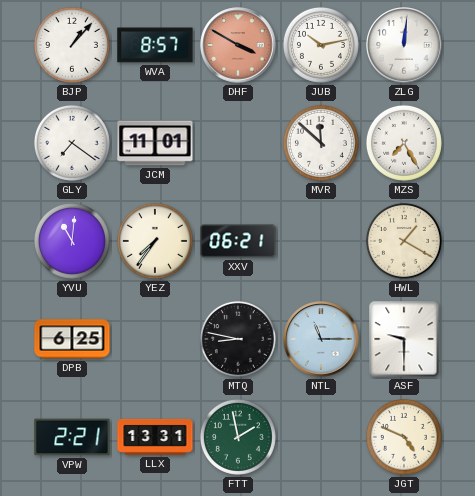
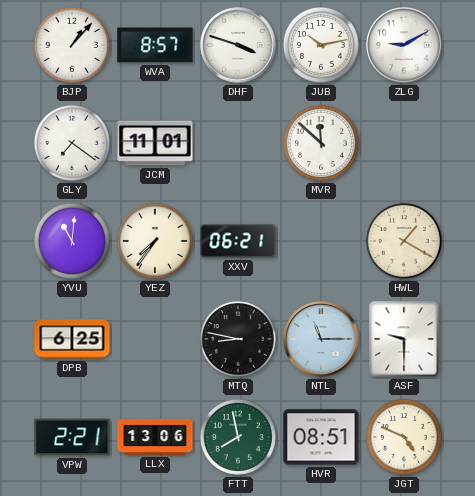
DHF: 3:50 -> 3:48 (238, 45)
DHF dial: salmon -> white (238, 45)
ZLG: 12:01 -> 9:10 (404, 45)
MZS: 7:25 -> none (404, 143)
LLX: 13:31 -> 13:06 (155, 437)
FTT: 1:58 -> 7:58 (238, 437)
HVR: none -> 08:51 (321, 437)
